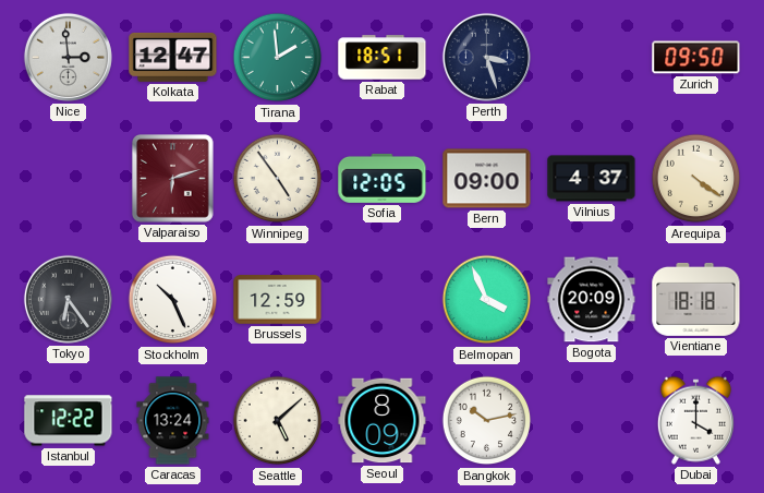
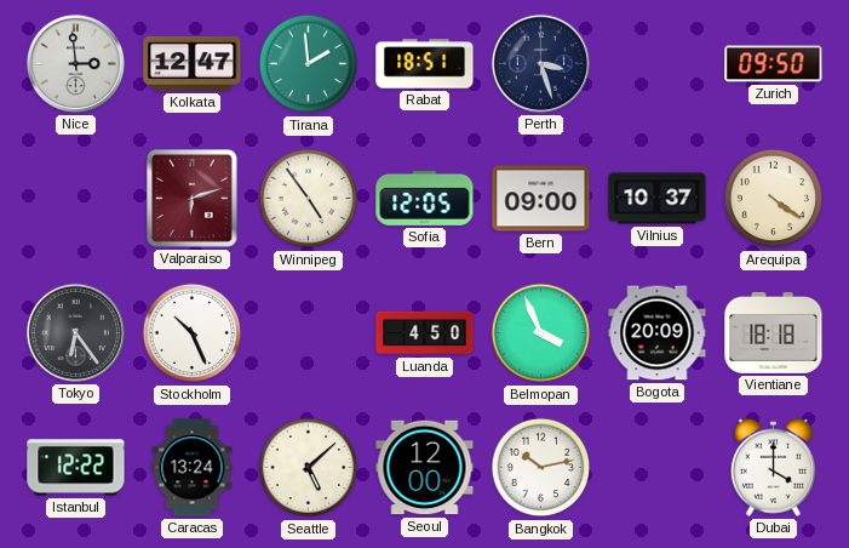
Vilnius: 4:37 -> 10:37 (658, 199)
Brussels: 12:59 -> none (278, 300)
Luanda: none -> 4:50 (425, 333)
Seoul: 8:09 -> 12:00 (425, 468)
